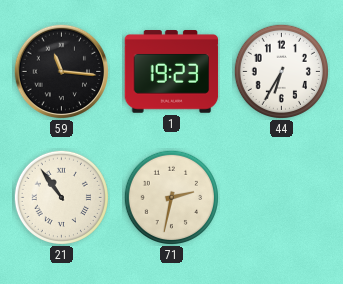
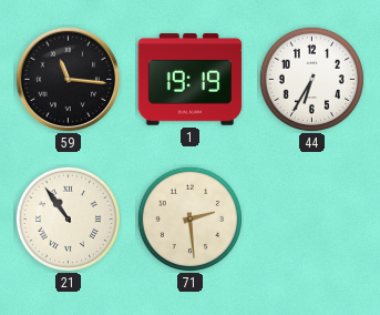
1: 19:23 -> 19:19 (191, 80)
71: 2:32 -> 2:29 (189, 219)
